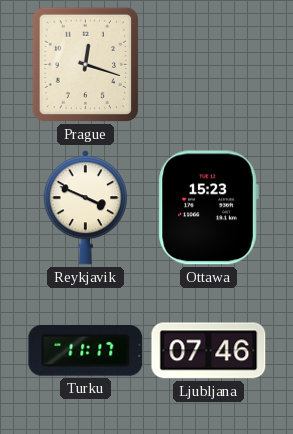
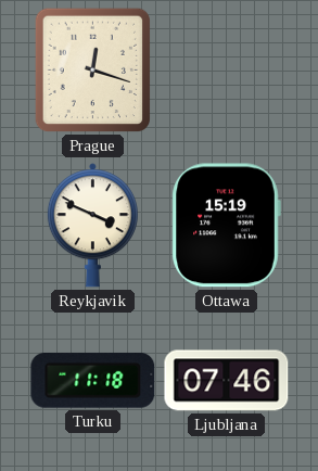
Ottawa: 15:23 -> 15:19 (226, 226)
Turku: 11:17 -> 11:18 (93, 380)
